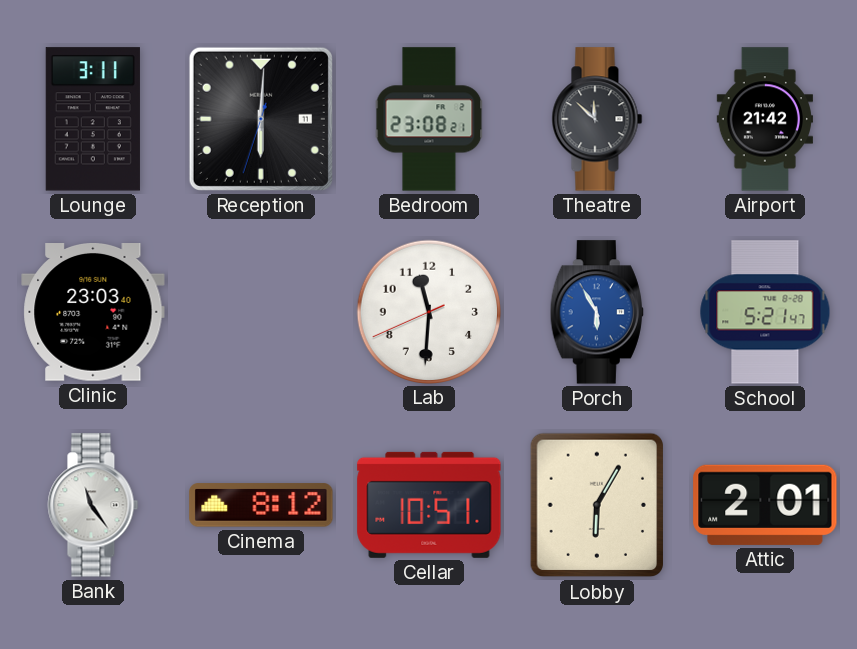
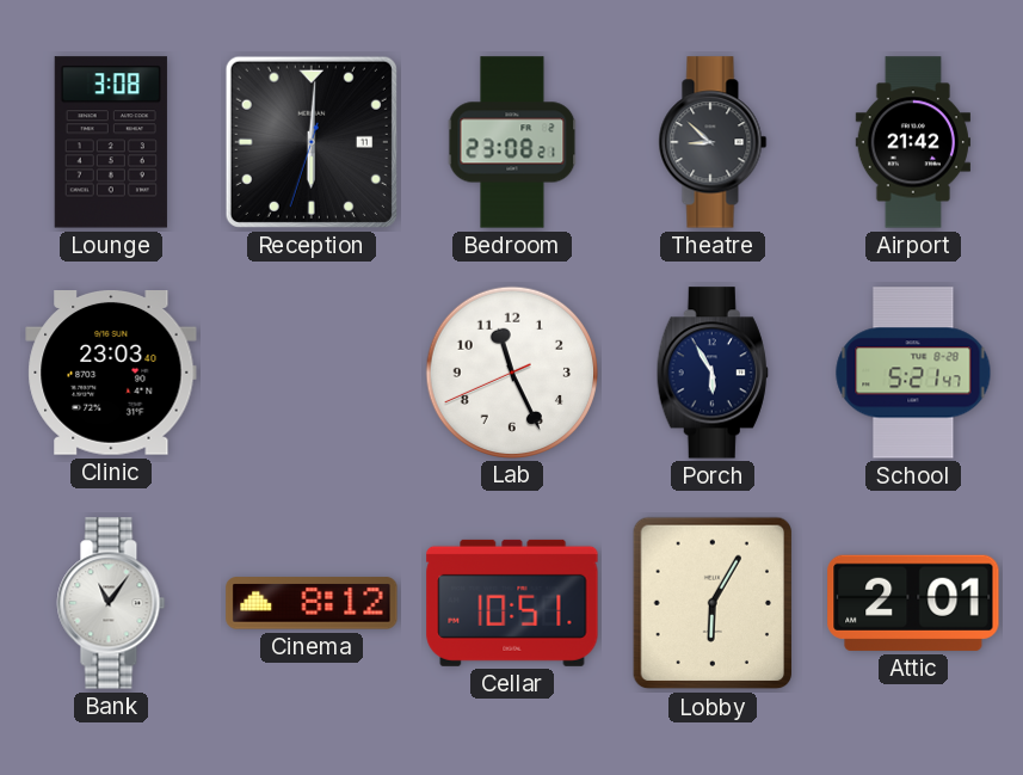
Lounge: 3:11 -> 3:08 (111, 142)
Theatre: 11:52 -> 8:52 (713, 142)
Lab: 11:30 -> 11:25 (511, 371)
Porch dial: blue -> navy (713, 373)
Bank: 11:24 -> 11:06 (111, 603)
